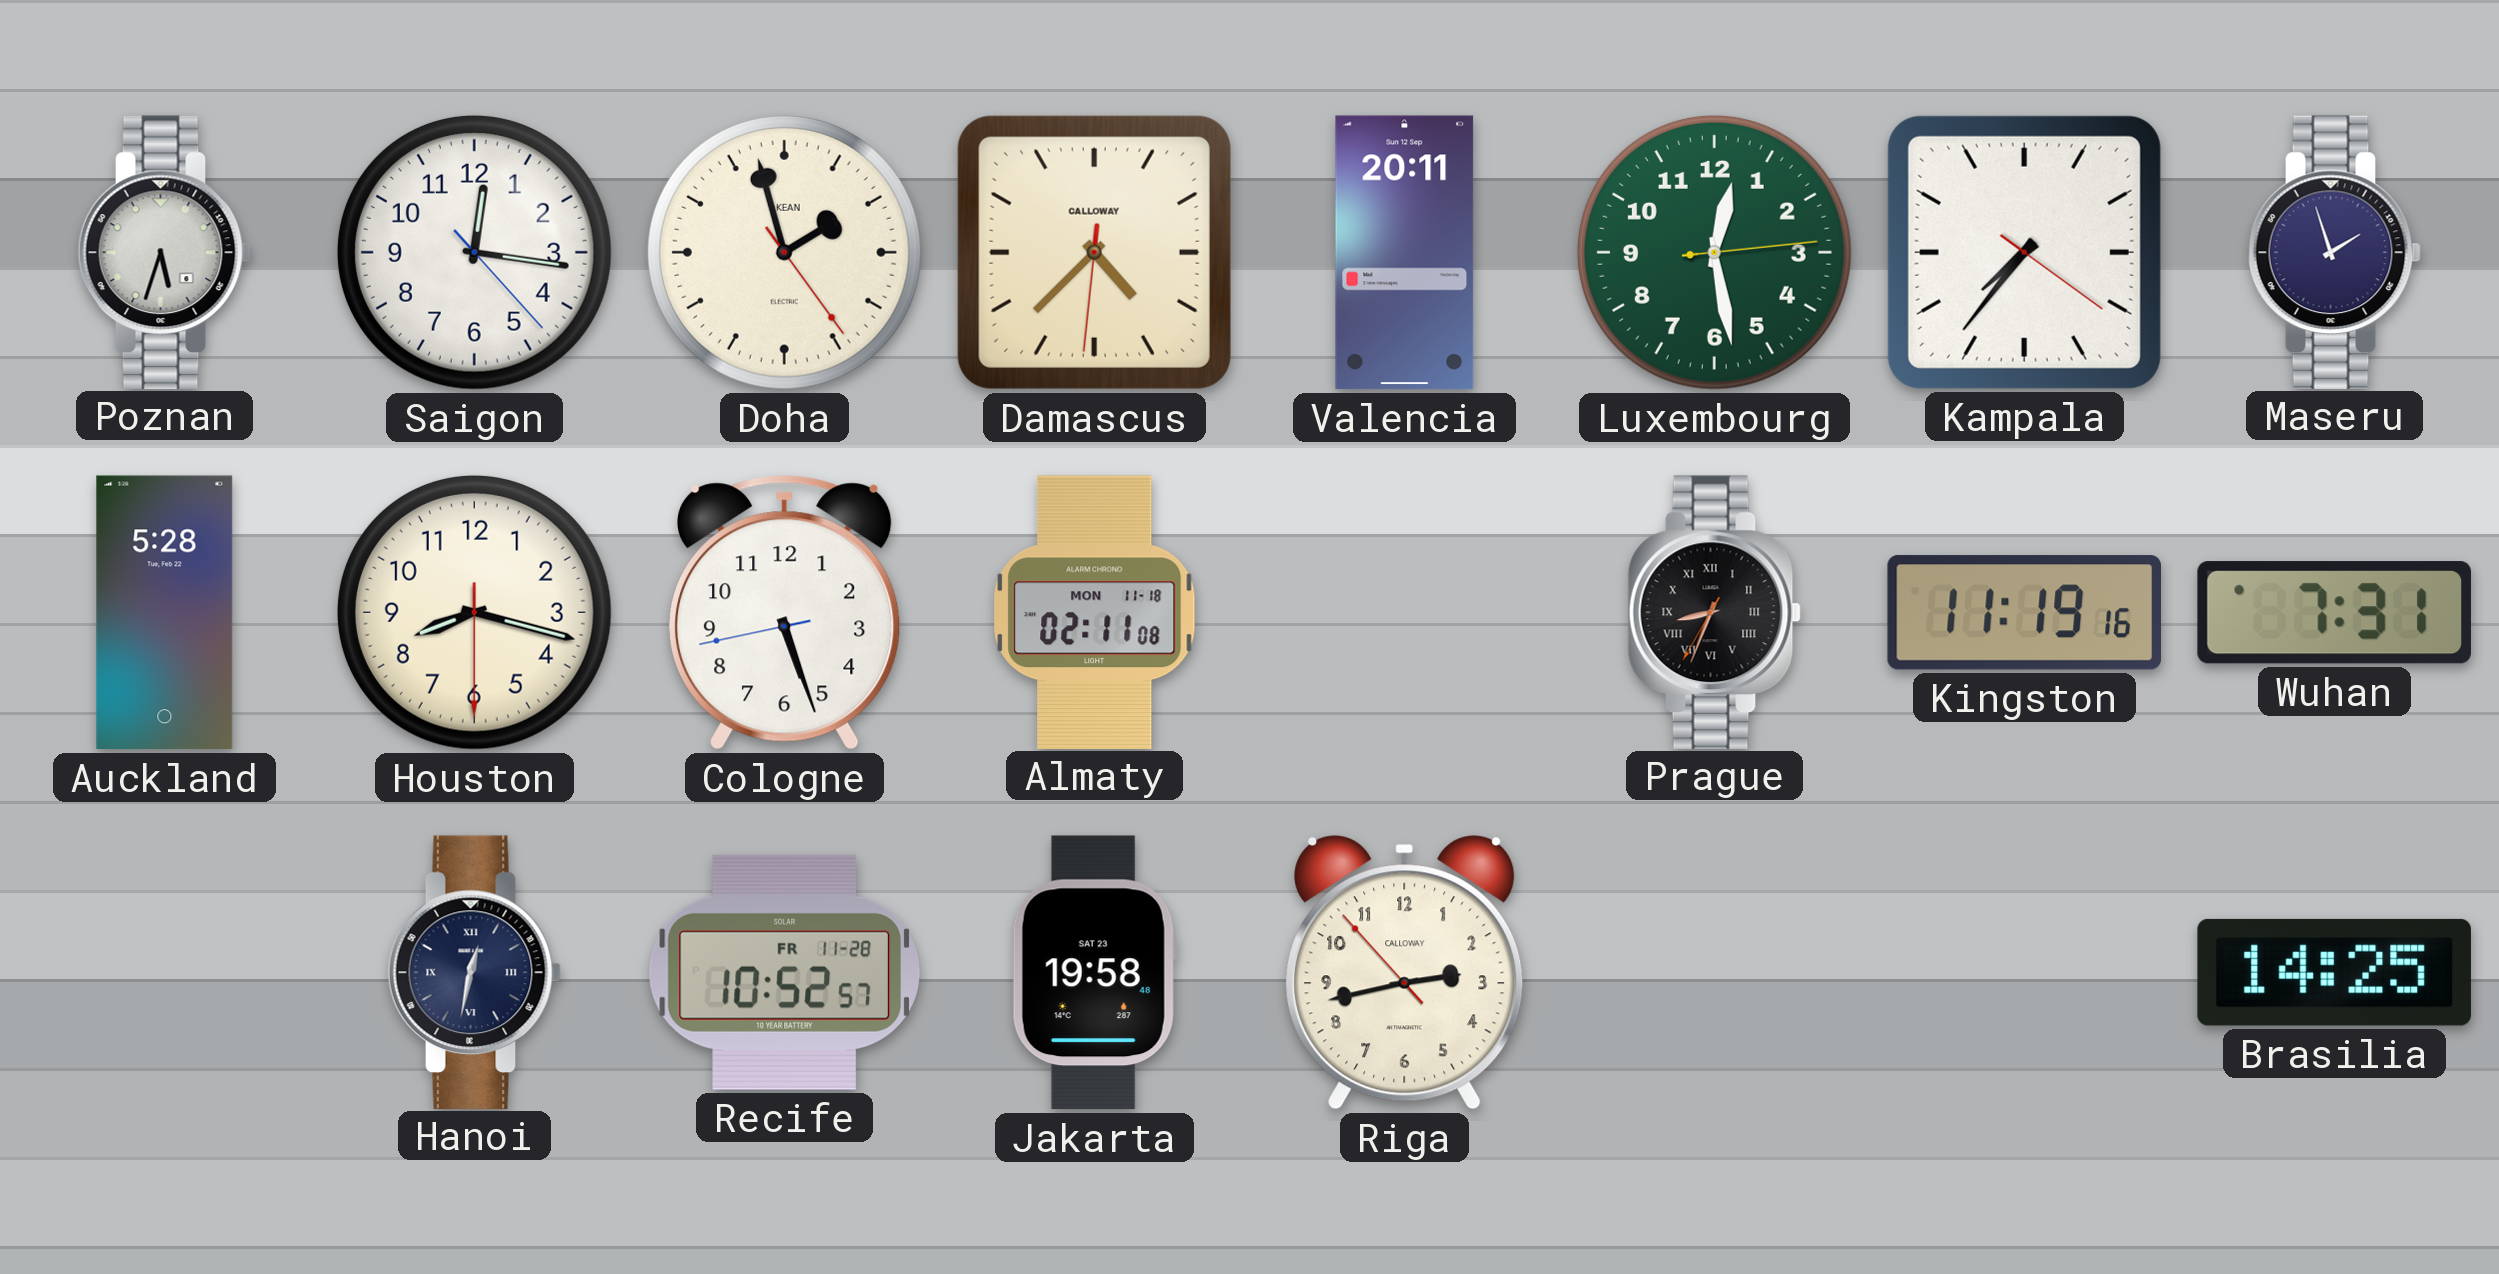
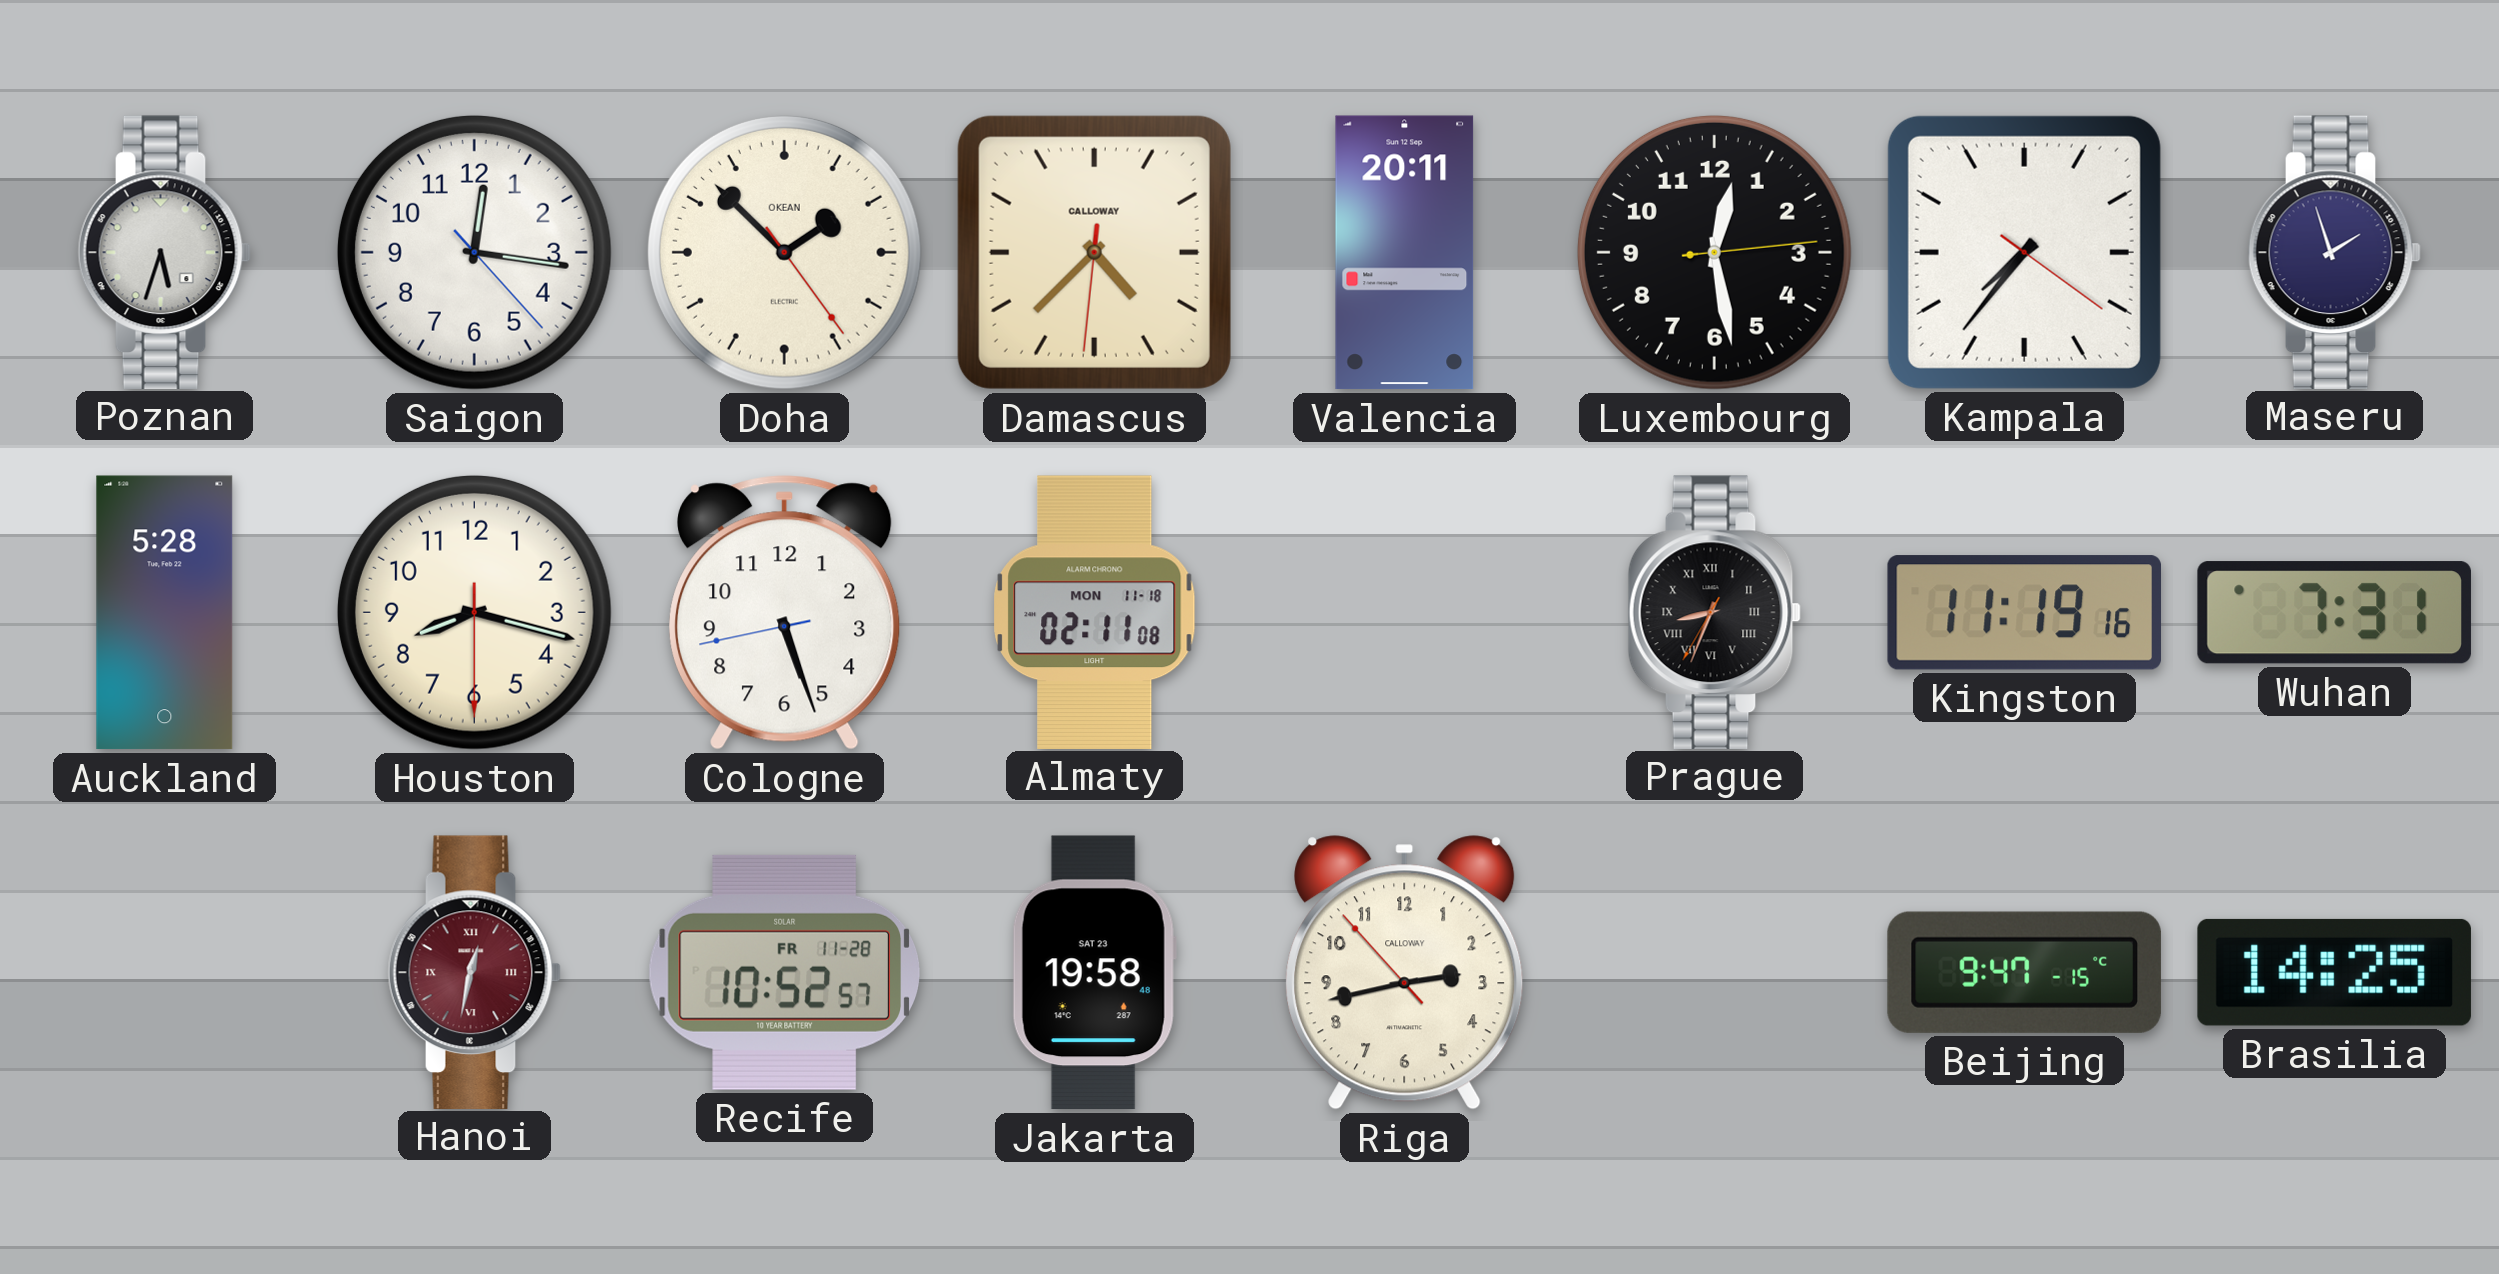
Doha: 1:57 -> 1:52 (784, 252)
Luxembourg dial: green -> black (1714, 252)
Hanoi dial: navy -> burgundy (474, 972)
Beijing: none -> 9:47 (2024, 972)
